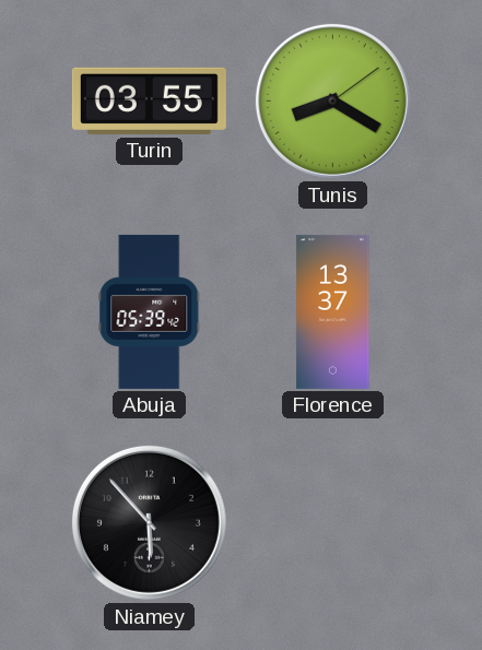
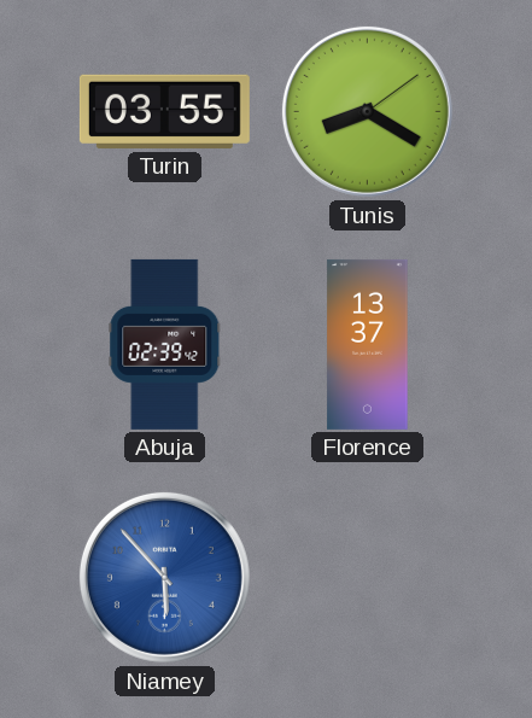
Abuja: 05:39 -> 02:39 (165, 344)
Niamey dial: black -> blue (164, 577)
